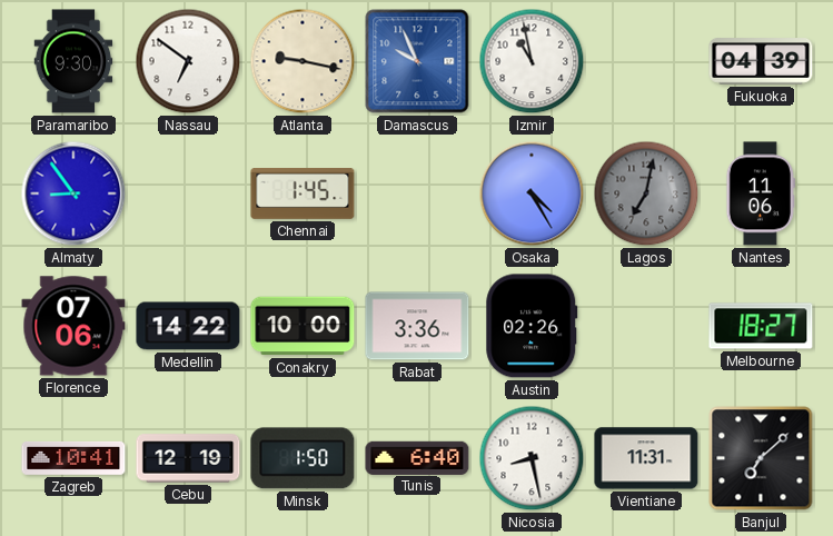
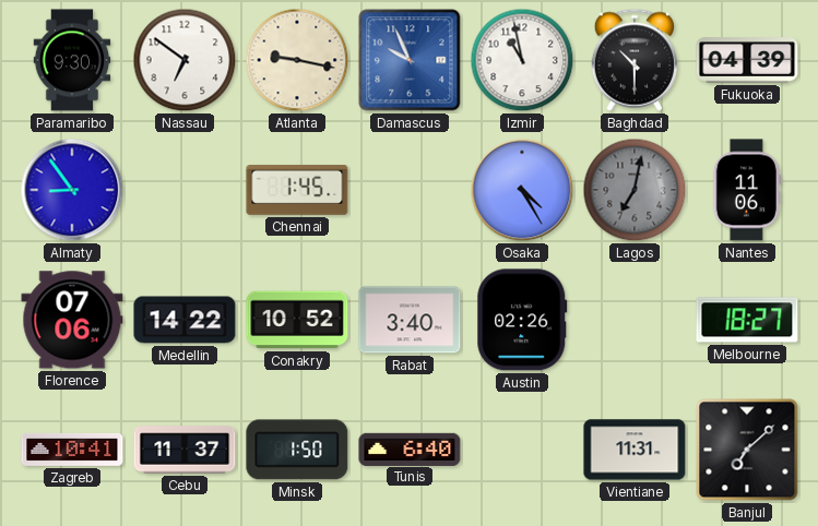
Baghdad: none -> 10:30 (633, 60)
Conakry: 10:00 -> 10:52 (297, 320)
Rabat: 3:36 -> 3:40 (410, 320)
Cebu: 12:19 -> 11:37 (185, 450)
Nicosia: 8:28 -> none (532, 458)
